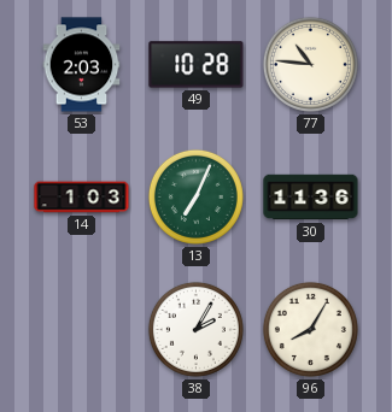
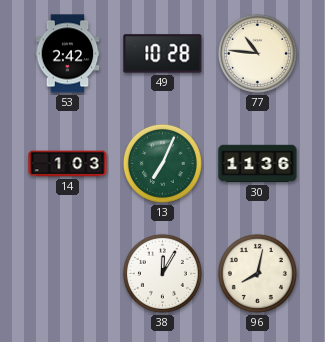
53: 2:03 -> 2:42 (68, 54)
38: 2:05 -> 12:05 (162, 273)
96: 8:05 -> 8:02 (257, 273)
